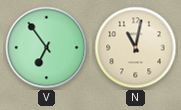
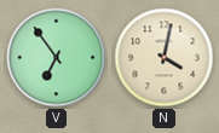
N: 11:02 -> 4:02 (165, 58)
